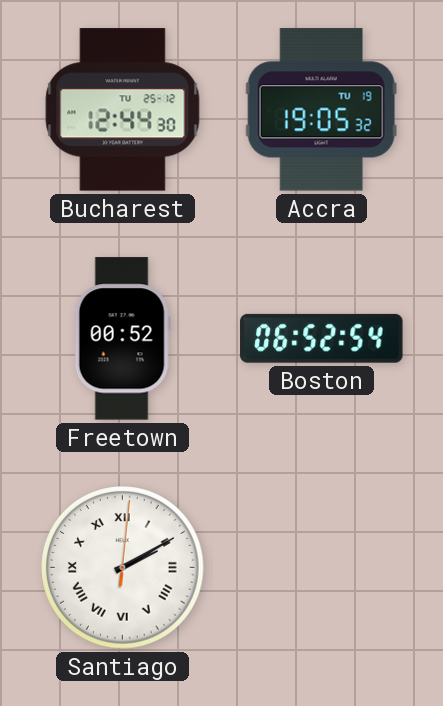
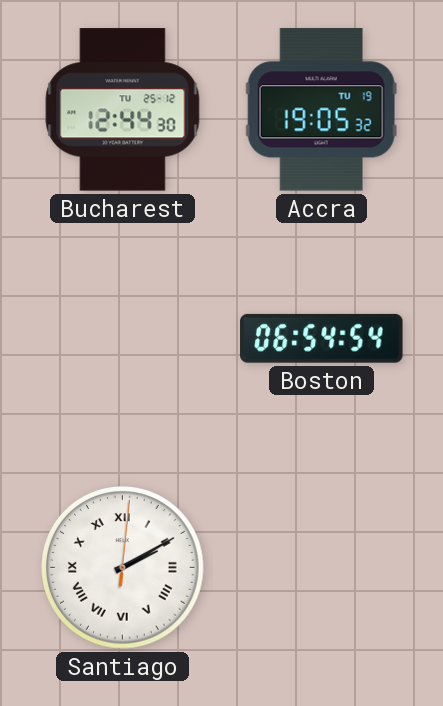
Freetown: 00:52 -> none (122, 339)
Boston: 06:52 -> 06:54 (322, 338)
